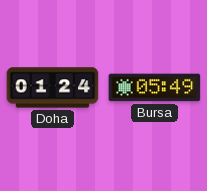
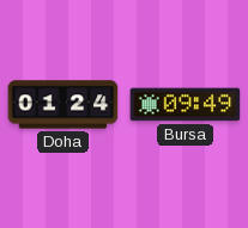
Bursa: 05:49 -> 09:49 (186, 105)
